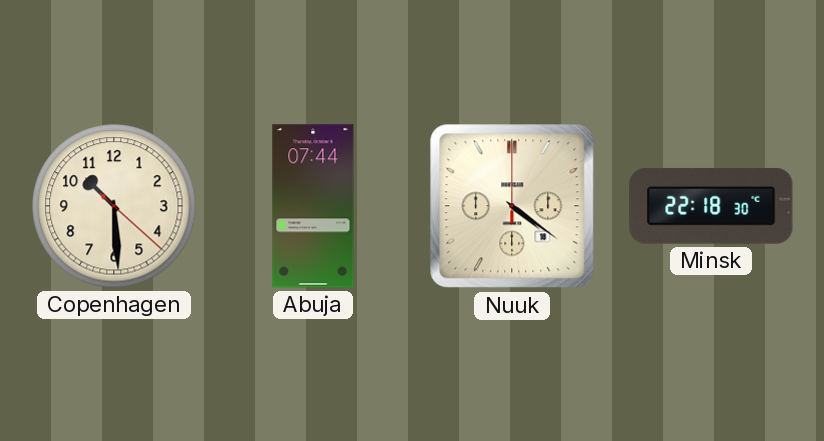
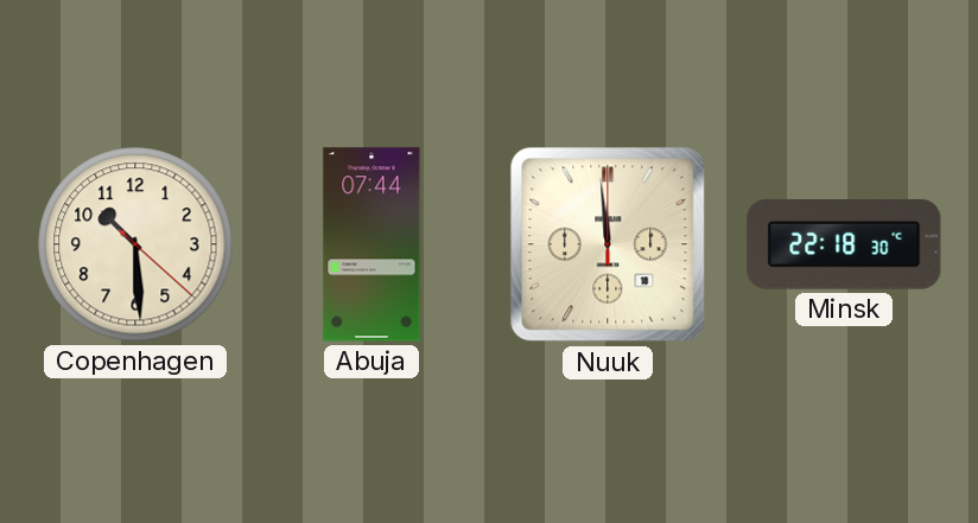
Nuuk: 4:21 -> 11:59 (608, 244)
